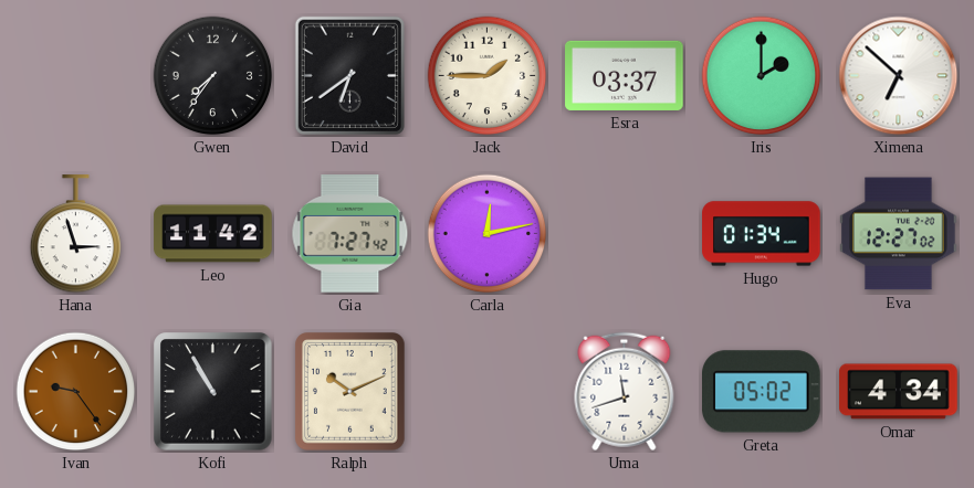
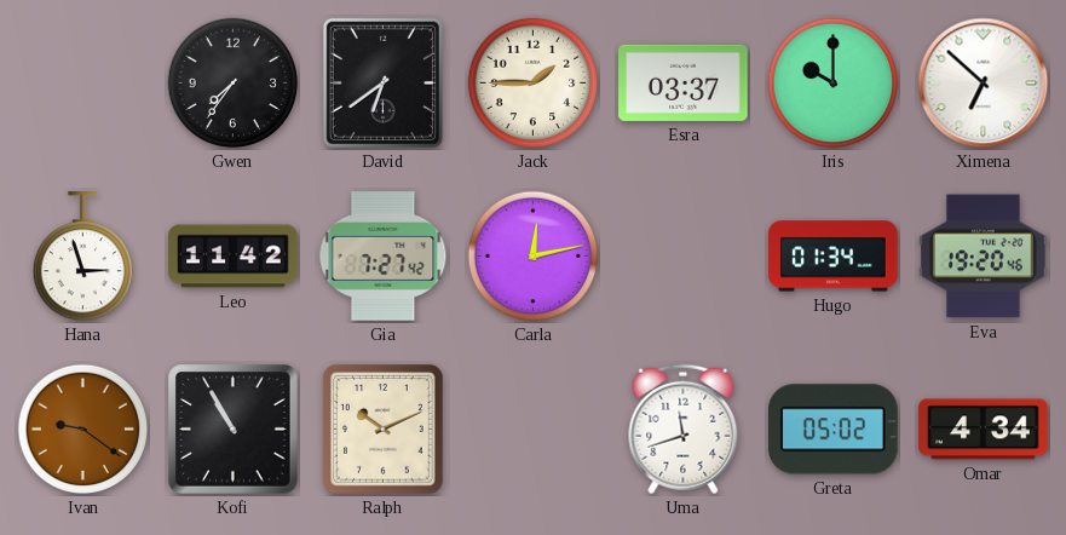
Iris: 2:00 -> 10:00 (834, 84)
Eva: 12:27 -> 19:20 (984, 257)
Ivan: 9:24 -> 9:21 (83, 430)
